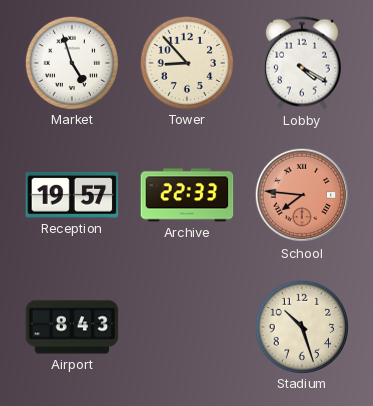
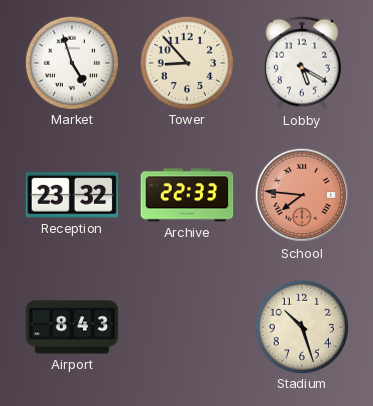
Lobby: 4:20 -> 5:20 (302, 63)
Reception: 19:57 -> 23:32 (72, 195)
